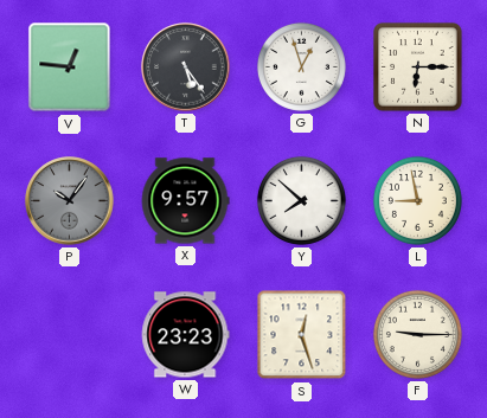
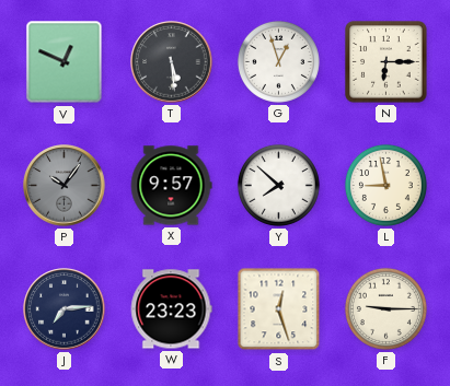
V: 12:46 -> 12:49 (65, 62)
T: 5:24 -> 5:29 (172, 62)
J: none -> 7:14 (65, 309)
